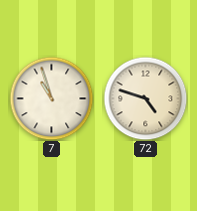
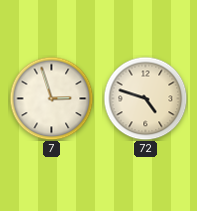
7: 10:57 -> 2:57 (51, 98)
